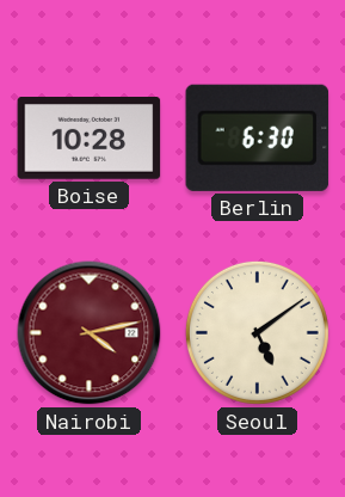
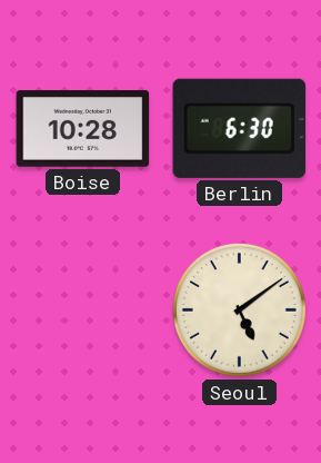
Nairobi: 4:13 -> none (90, 333)
